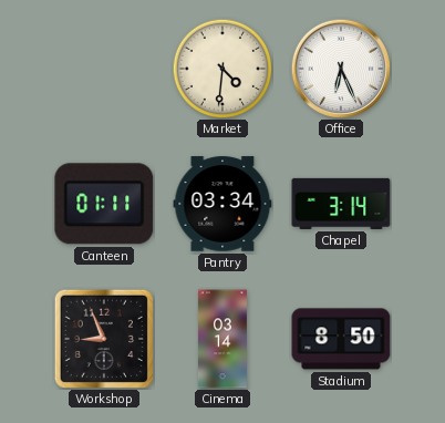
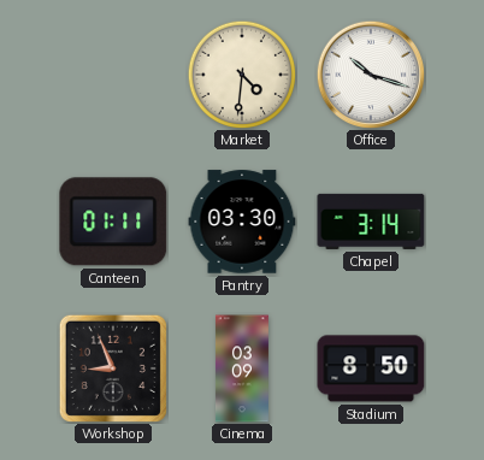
Office: 6:26 -> 10:18 (371, 75)
Pantry: 03:34 -> 03:30 (242, 222)
Cinema: 03:14 -> 03:09 (242, 368)
